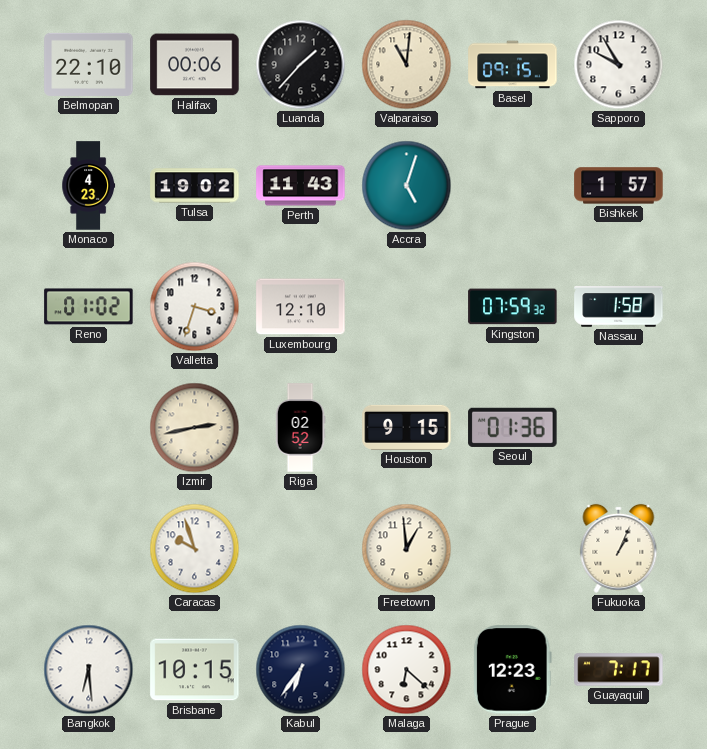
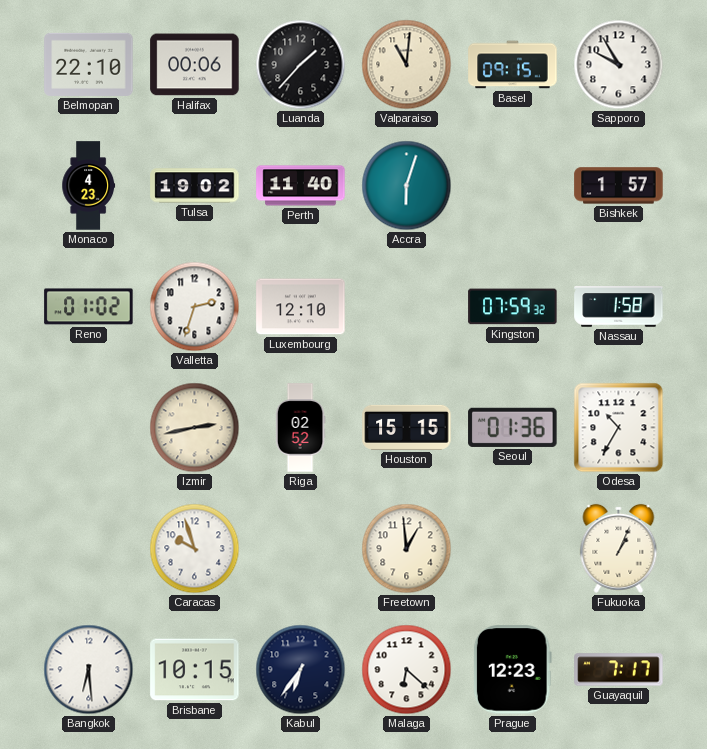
Perth: 11:43 -> 11:40 (301, 186)
Accra: 5:03 -> 6:03 (407, 186)
Valletta: 3:33 -> 2:33 (195, 307)
Houston: 9:15 -> 15:15 (407, 427)
Odesa: none -> 10:35 (619, 428)
